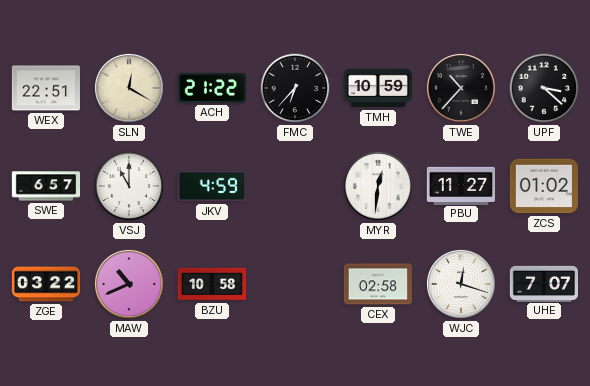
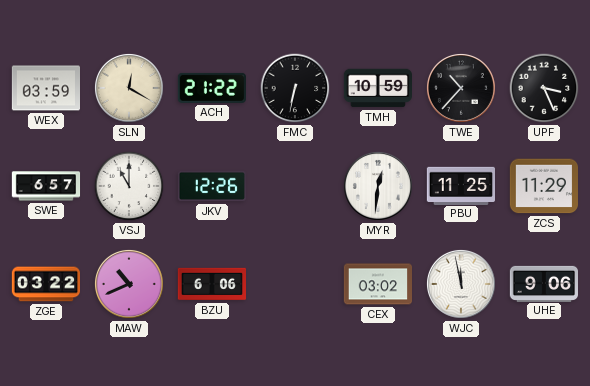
WEX: 22:51 -> 03:59 (45, 88)
FMC: 6:37 -> 6:32 (295, 88)
UPF: 3:22 -> 3:26 (544, 88)
JKV: 4:59 -> 12:26 (211, 186)
PBU: 11:27 -> 11:25 (460, 185)
ZCS: 01:02 -> 11:29 (543, 186)
BZU: 10:58 -> 6:06 (211, 284)
CEX: 02:58 -> 03:02 (377, 284)
WJC: 12:18 -> 11:58 (461, 284)
UHE: 7:07 -> 9:06 (543, 283)
